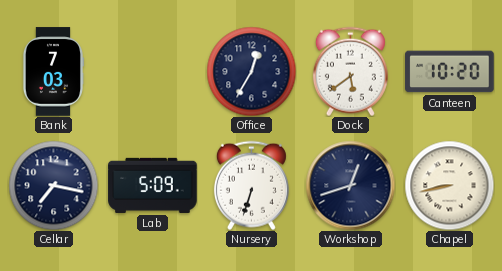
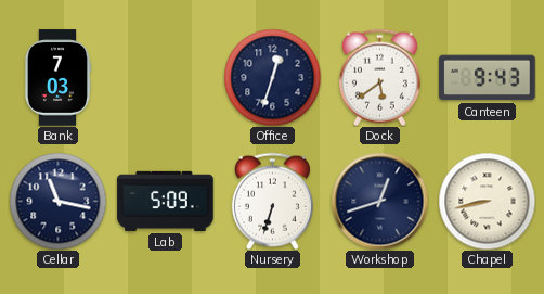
Office: 12:35 -> 12:33 (272, 77)
Canteen: 10:20 -> 9:43 (488, 78)
Cellar: 7:17 -> 11:17 (57, 201)
